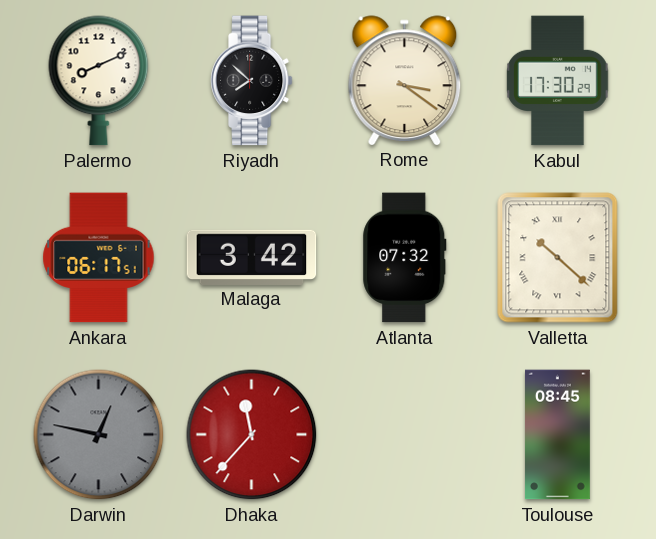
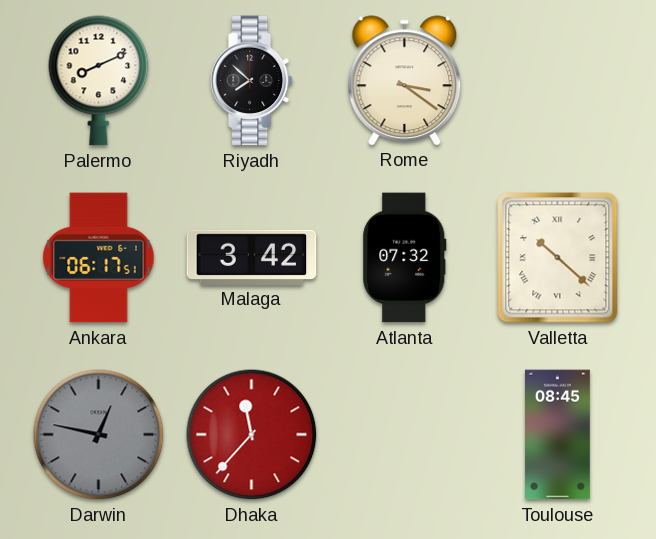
Kabul: 17:30 -> none (558, 81)
